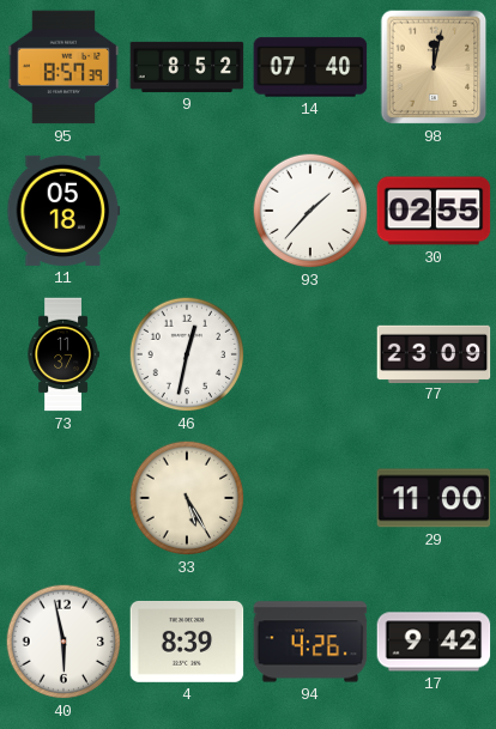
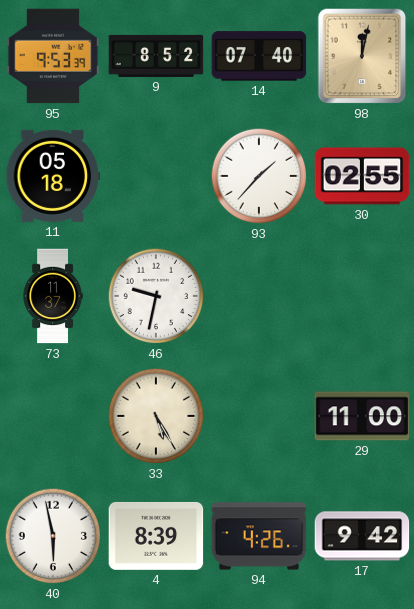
95: 8:57 -> 9:53 (53, 56)
46: 12:32 -> 9:32 (156, 296)
77: 23:09 -> none (434, 353)
